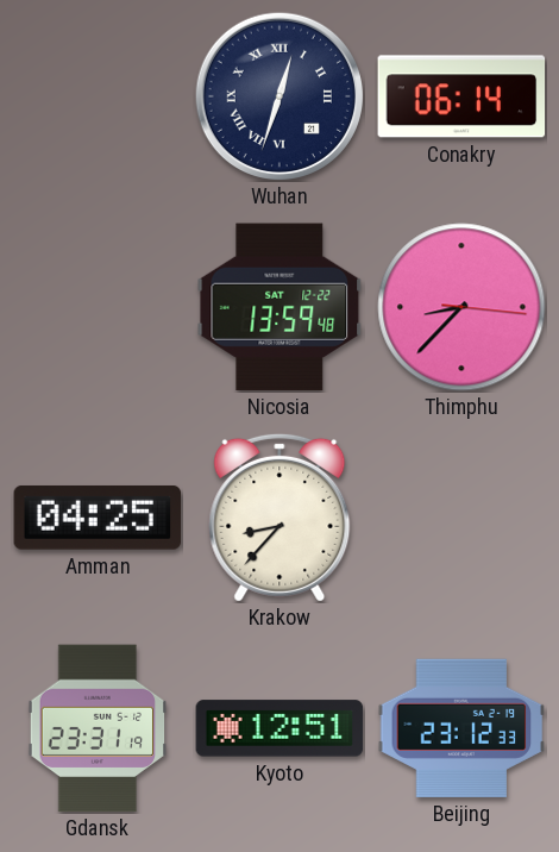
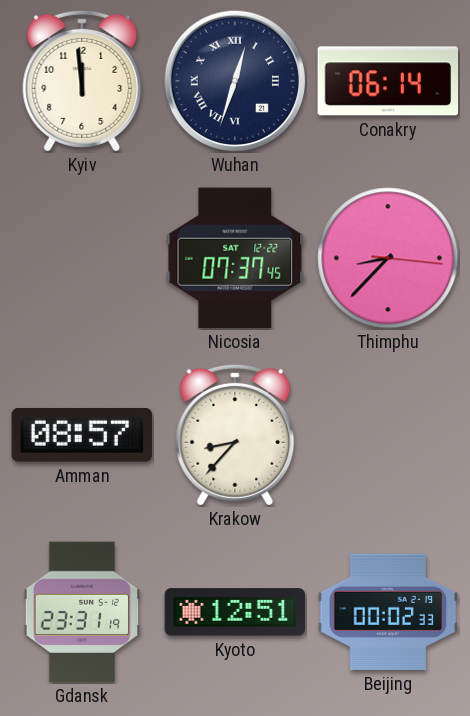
Kyiv: none -> 11:59 (82, 81)
Nicosia: 13:59 -> 07:37 (235, 258)
Amman: 04:25 -> 08:57 (82, 435)
Beijing: 23:12 -> 00:02 (388, 612)
